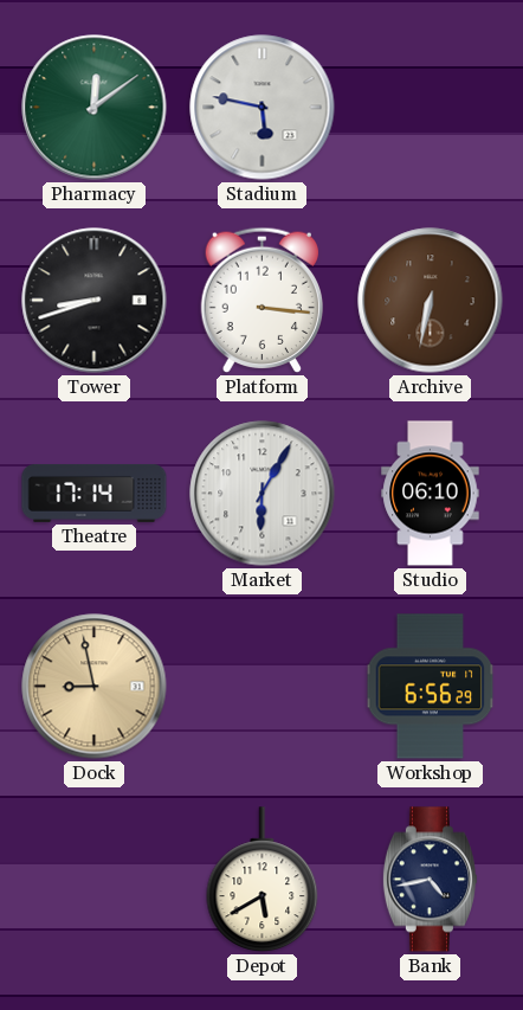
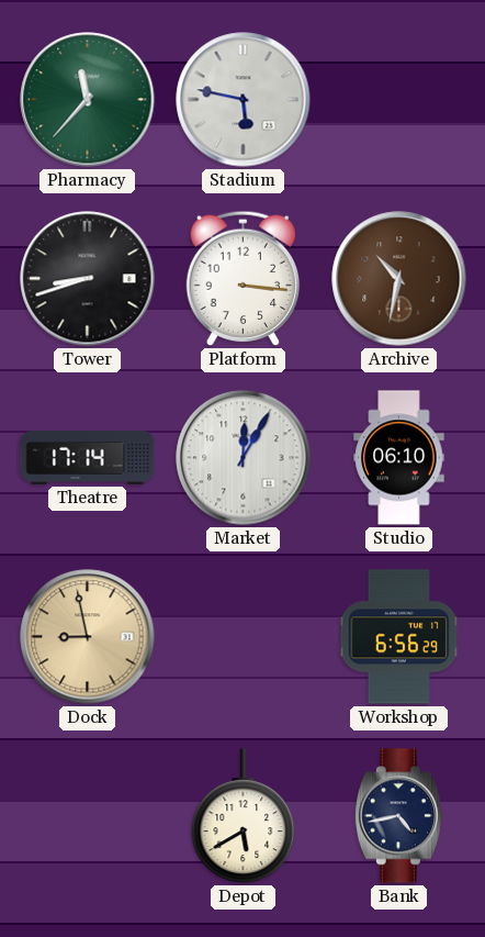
Pharmacy: 12:09 -> 11:37 (88, 100)
Archive: 6:32 -> 10:32 (399, 279)
Market: 6:05 -> 12:05 (244, 458)
